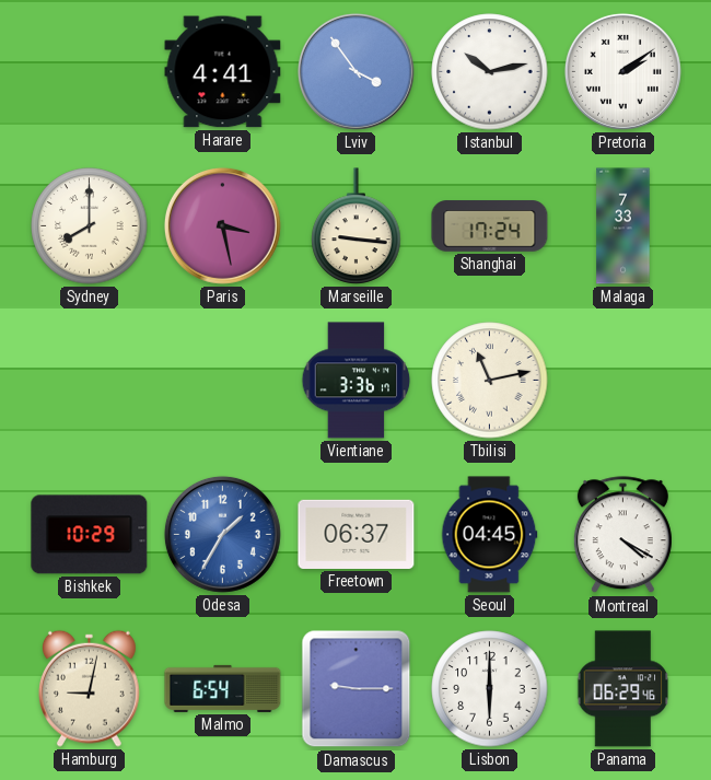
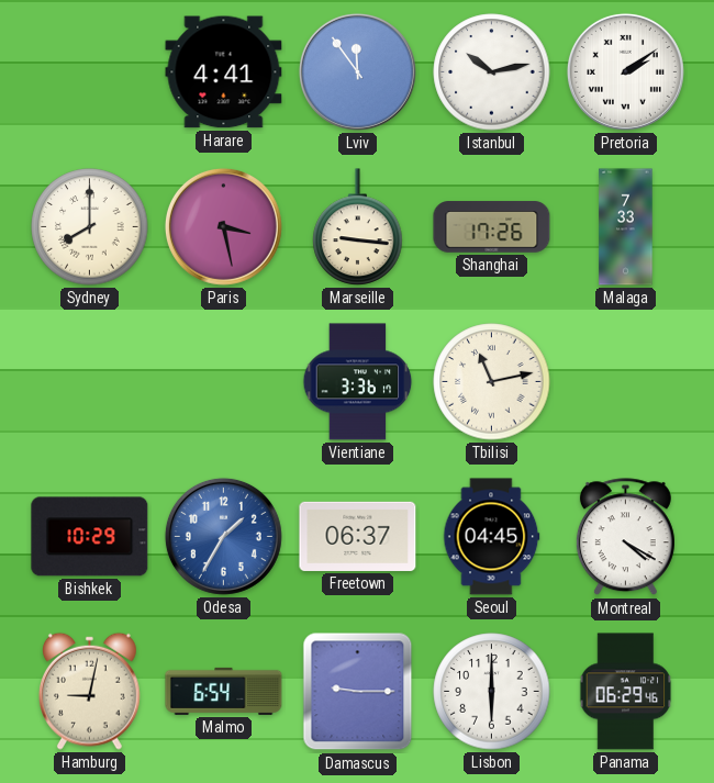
Lviv: 3:54 -> 11:54 (357, 71)
Shanghai: 17:24 -> 17:26 (492, 227)
